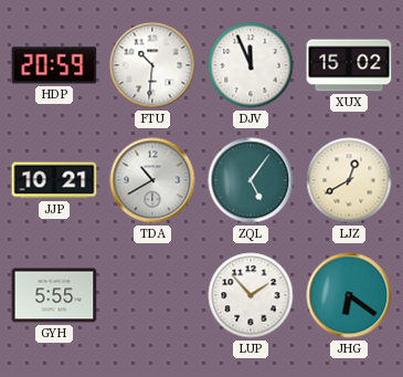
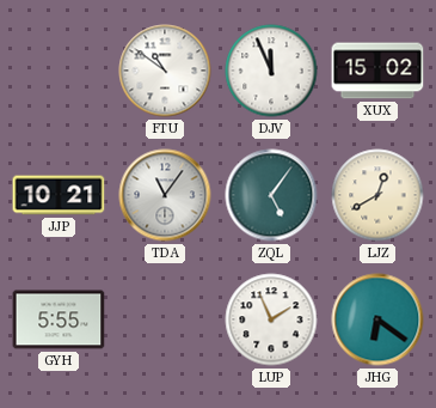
HDP: 20:59 -> none (54, 65)
FTU: 10:31 -> 10:51 (165, 71)
TDA: 10:40 -> 11:06 (165, 195)
LUP: 1:53 -> 1:56 (271, 319)
